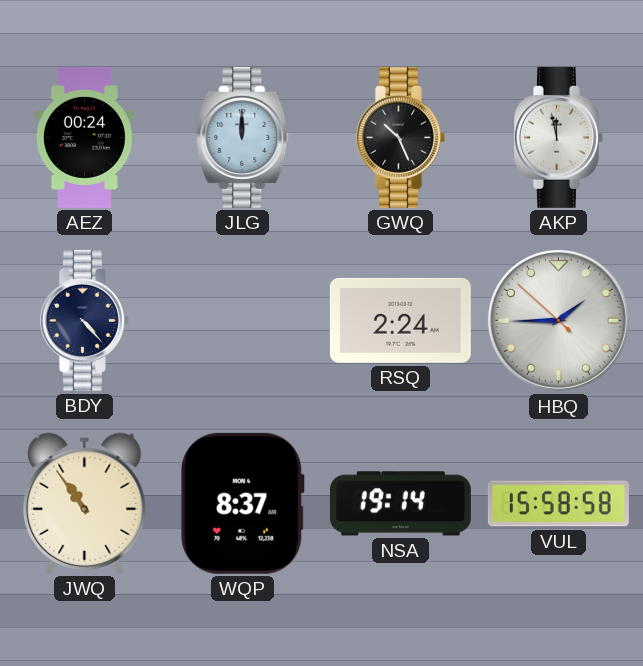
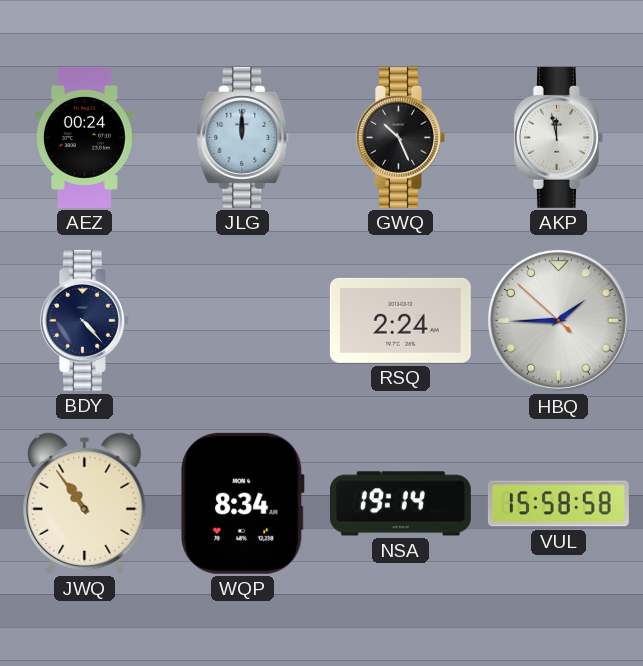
WQP: 8:37 -> 8:34 (243, 503)
